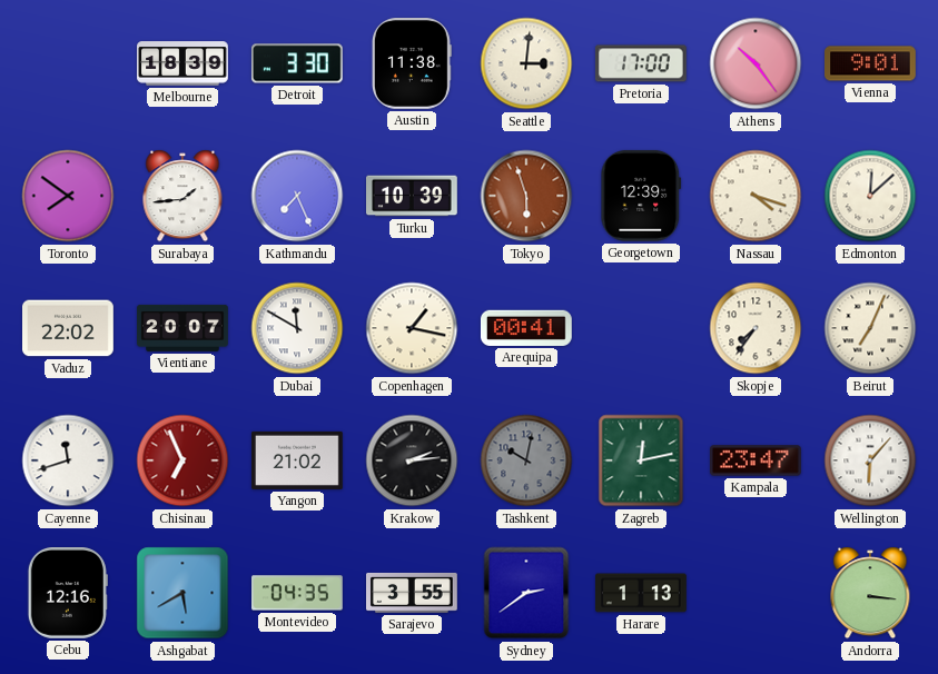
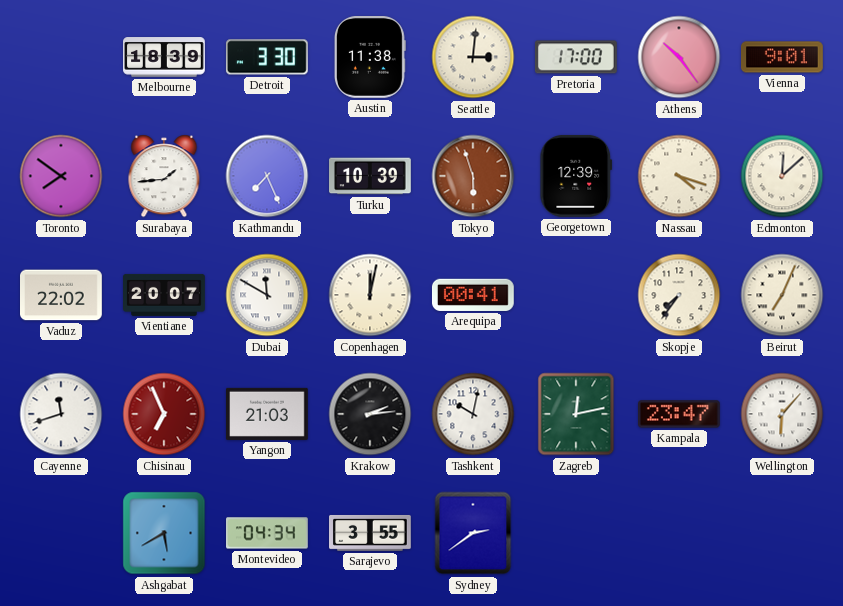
Copenhagen: 1:17 -> 12:02 (370, 295)
Yangon: 21:02 -> 21:03 (268, 414)
Tashkent dial: grey -> white (473, 414)
Cebu: 12:16 -> none (68, 594)
Montevideo: 04:35 -> 04:34 (268, 533)
Harare: 1:13 -> none (642, 593)
Andorra: 3:16 -> none (870, 593)
